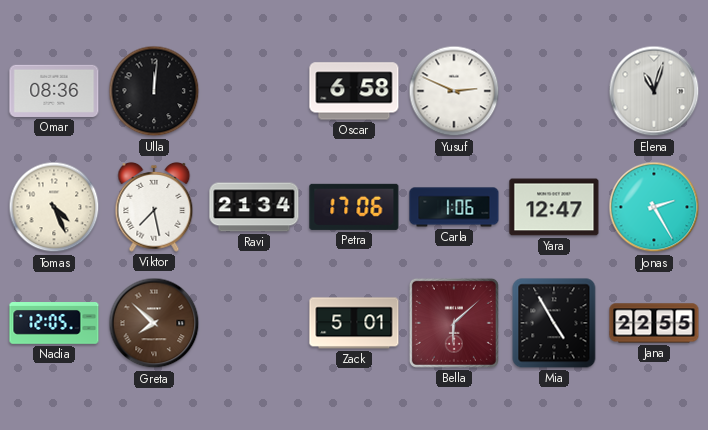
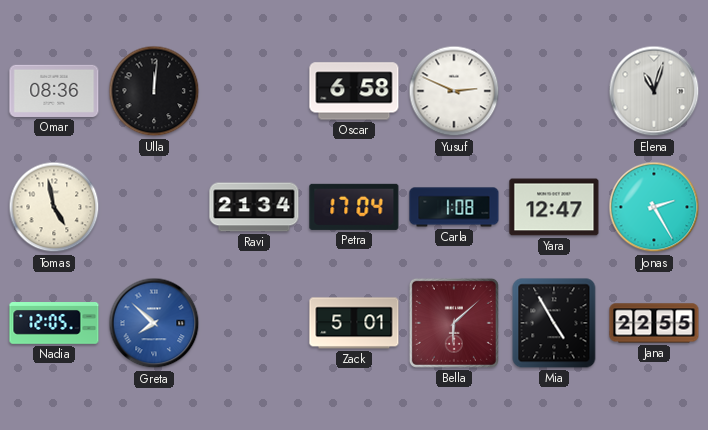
Tomas: 4:26 -> 4:58 (54, 207)
Viktor: 7:28 -> none (154, 207)
Petra: 17:06 -> 17:04 (354, 207)
Carla: 1:06 -> 1:08 (454, 207)
Greta dial: brown -> blue (154, 323)
